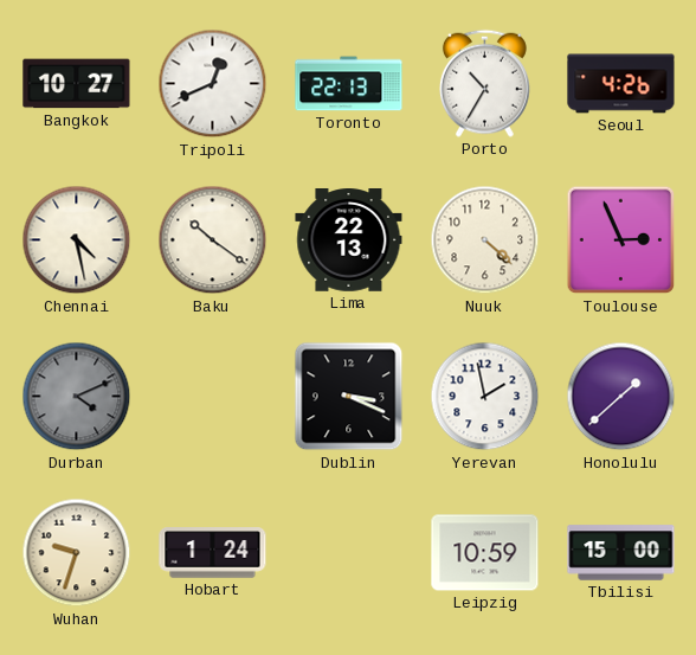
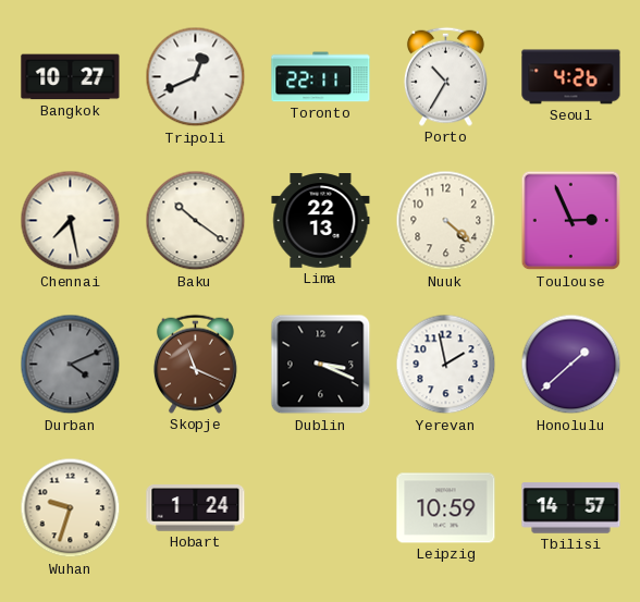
Toronto: 22:13 -> 22:11 (321, 77)
Chennai: 4:28 -> 7:28 (71, 221)
Skopje: none -> 11:19 (195, 364)
Tbilisi: 15:00 -> 14:57 (571, 508)
